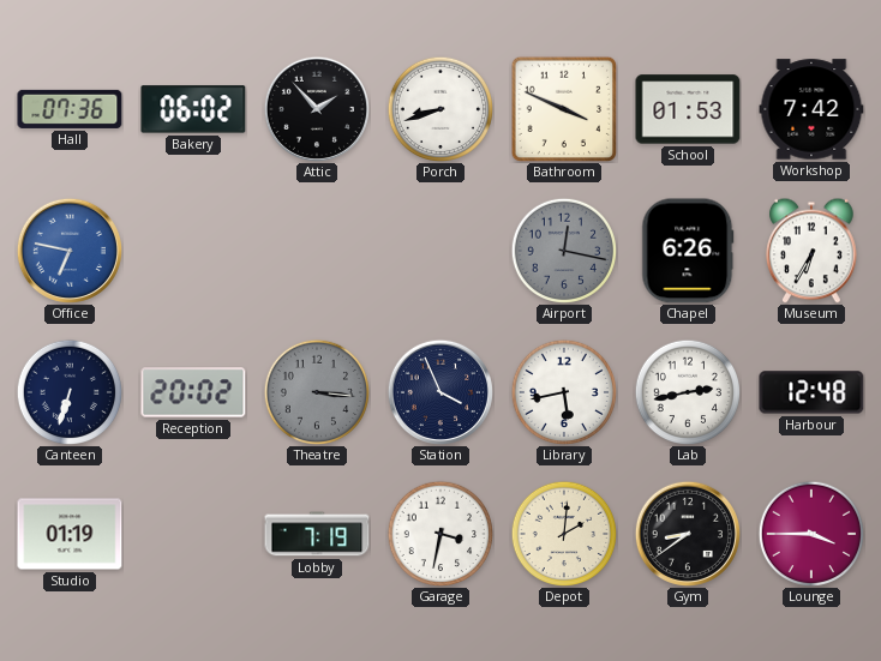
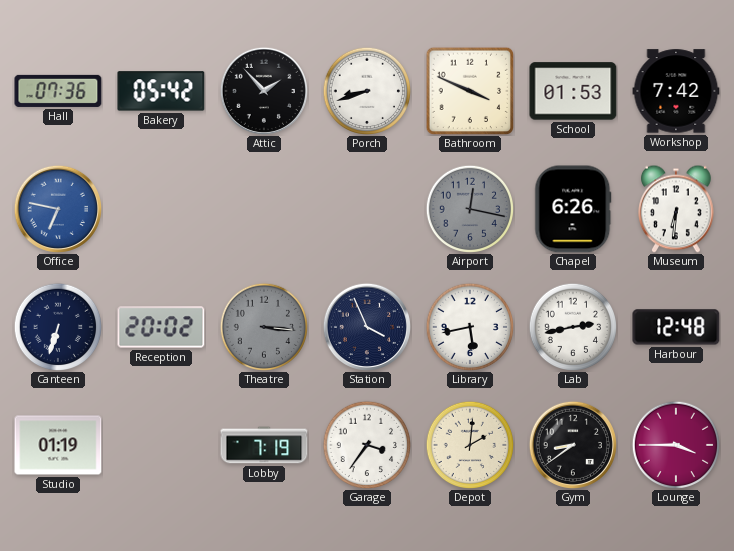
Bakery: 06:02 -> 05:42 (161, 91)
Museum: 6:35 -> 6:31 (677, 209)
Garage: 3:32 -> 3:36 (366, 444)
